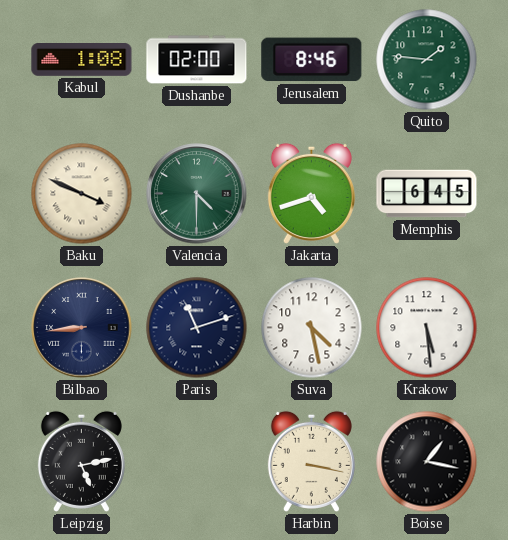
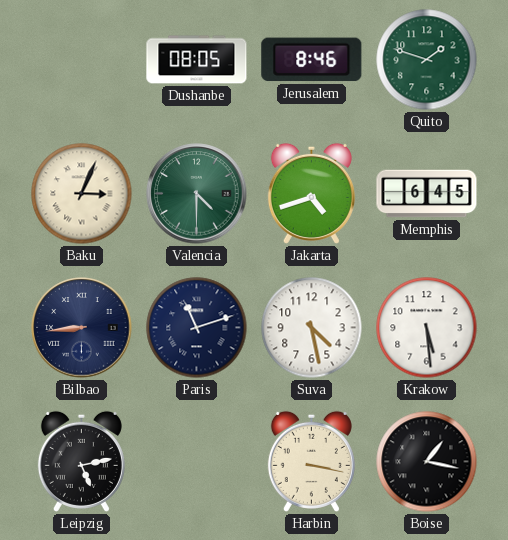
Kabul: 1:08 -> none (82, 60)
Dushanbe: 02:00 -> 08:05 (197, 60)
Quito: 1:46 -> 1:48 (427, 60)
Baku: 3:49 -> 3:04 (82, 194)
